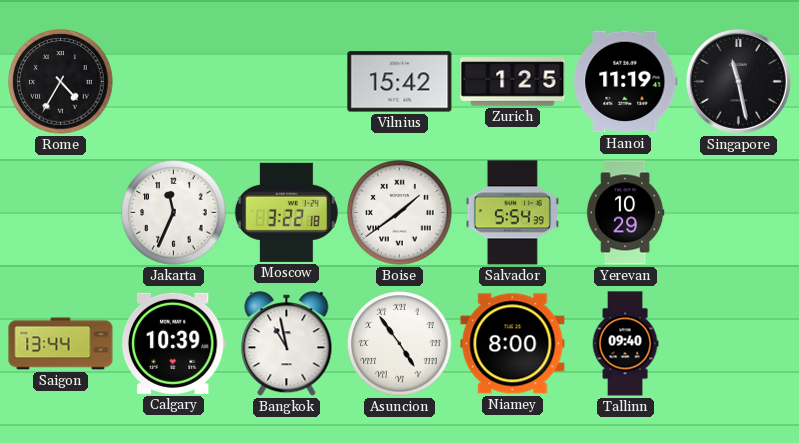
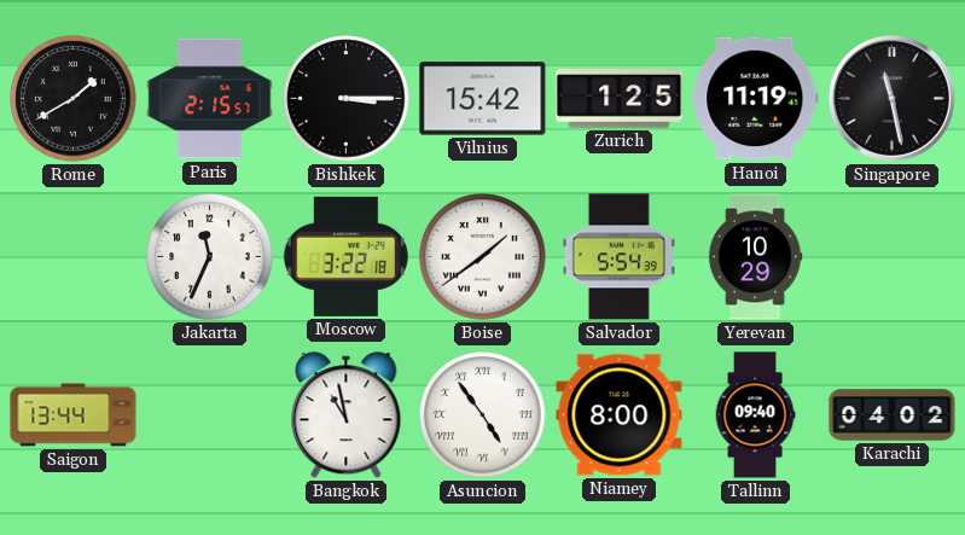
Rome: 4:35 -> 1:40 (74, 99)
Paris: none -> 2:15 (210, 99)
Bishkek: none -> 3:15 (347, 99)
Calgary: 10:39 -> none (173, 343)
Karachi: none -> 04:02 (893, 415)
